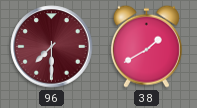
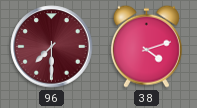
38: 1:40 -> 4:12 (146, 46)
